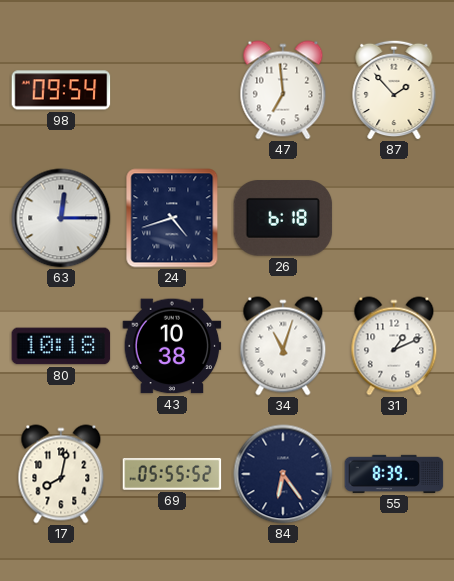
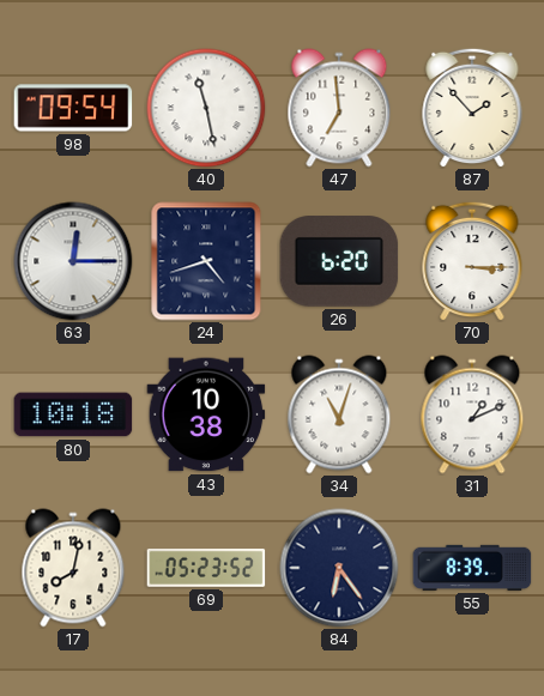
40: none -> 11:28 (206, 108)
26: 6:18 -> 6:20 (339, 261)
70: none -> 3:15 (472, 261)
69: 05:55 -> 05:23 (206, 568)
